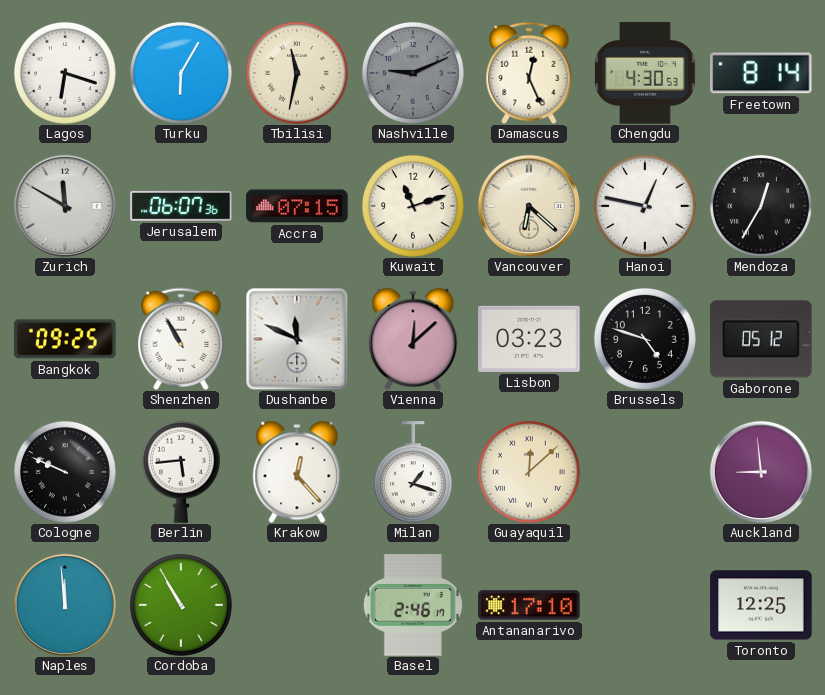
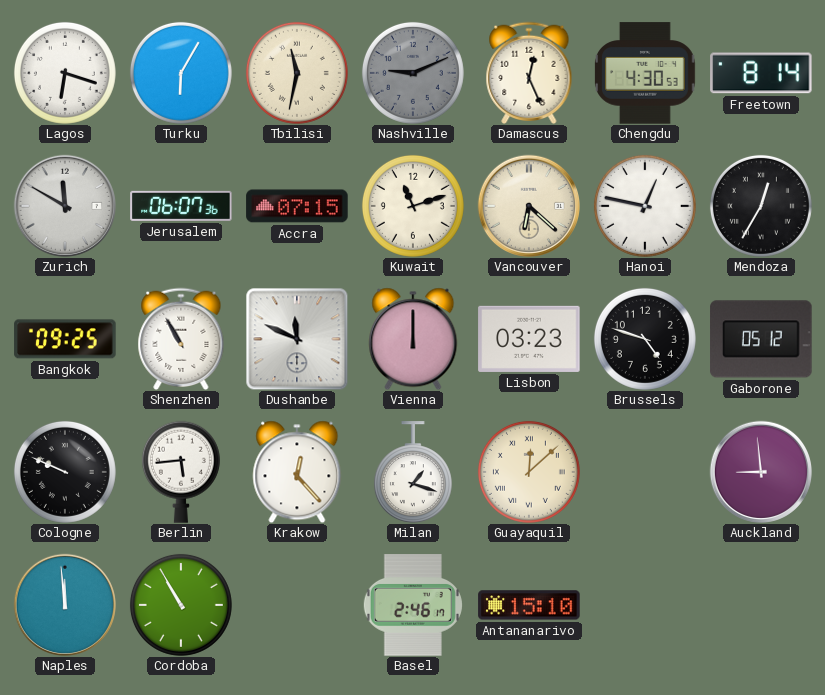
Vienna: 12:08 -> 12:00 (413, 339)
Antananarivo: 17:10 -> 15:10 (529, 605)
Toronto: 12:25 -> none (761, 605)
